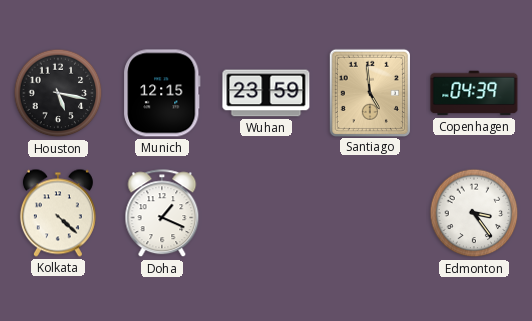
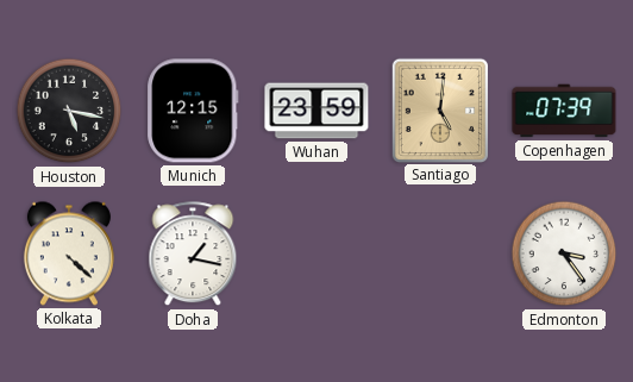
Santiago: 4:59 -> 5:01 (439, 109)
Copenhagen: 04:39 -> 07:39 (564, 111)
Doha: 1:19 -> 1:17 (193, 255)
